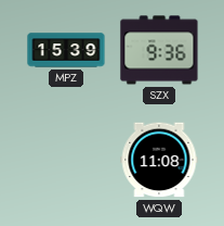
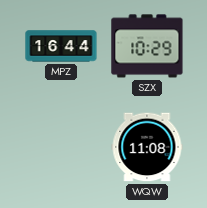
MPZ: 15:39 -> 16:44 (61, 46)
SZX: 9:36 -> 10:29 (147, 46)
